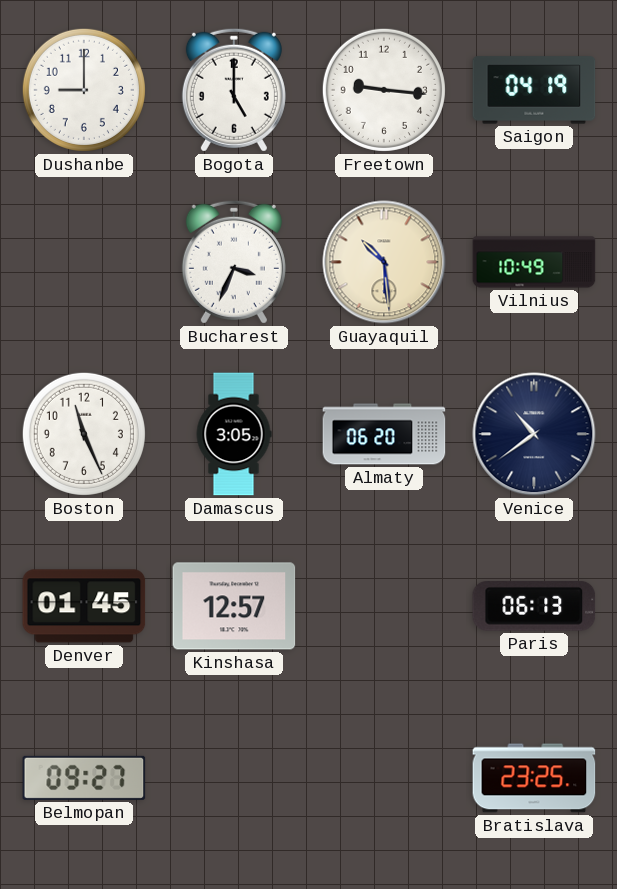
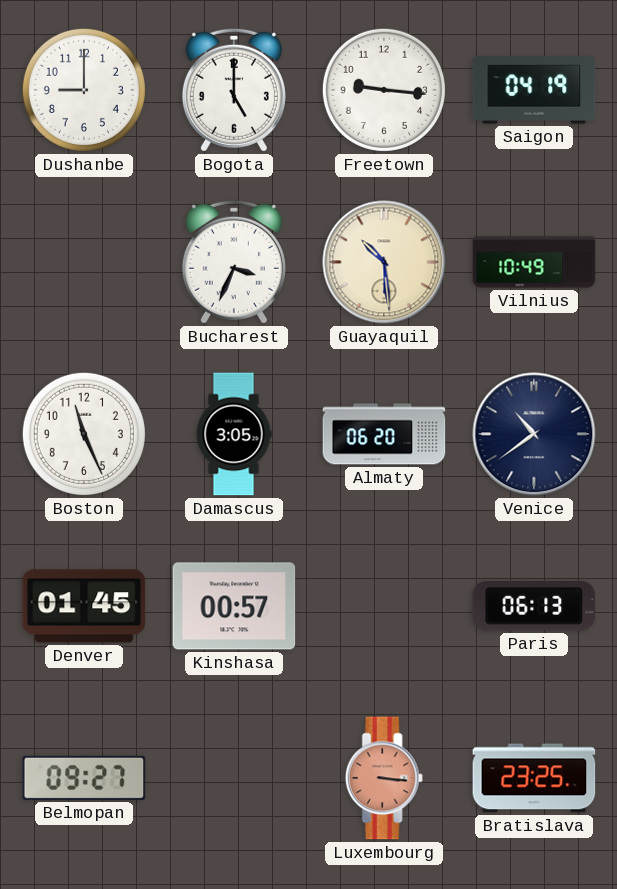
Kinshasa: 12:57 -> 00:57 (234, 606)
Luxembourg: none -> 3:16 (384, 778)
